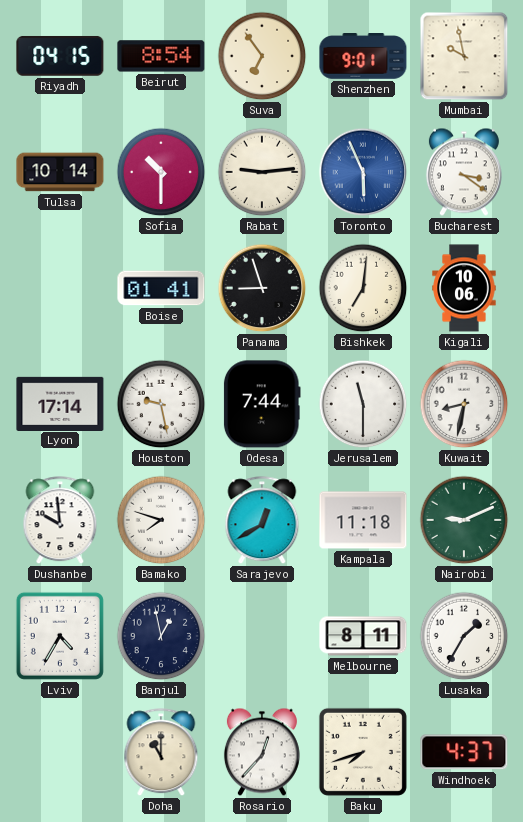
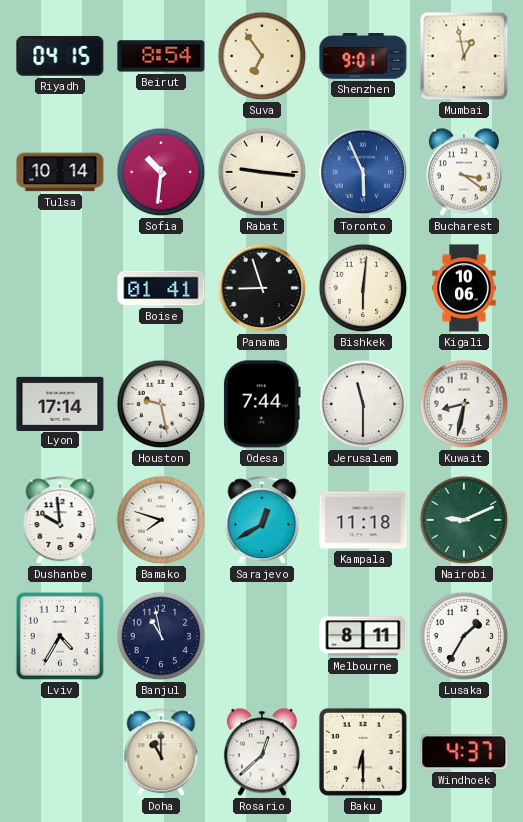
Mumbai: 9:58 -> 12:58 (464, 56)
Sofia: 10:30 -> 10:31 (161, 172)
Rabat: 9:14 -> 9:16 (262, 172)
Bishkek: 7:01 -> 6:01 (363, 288)
Banjul: 12:58 -> 10:58 (161, 636)
Rosario: 12:37 -> 12:38 (262, 752)
Baku: 7:42 -> 6:30 (363, 752)
